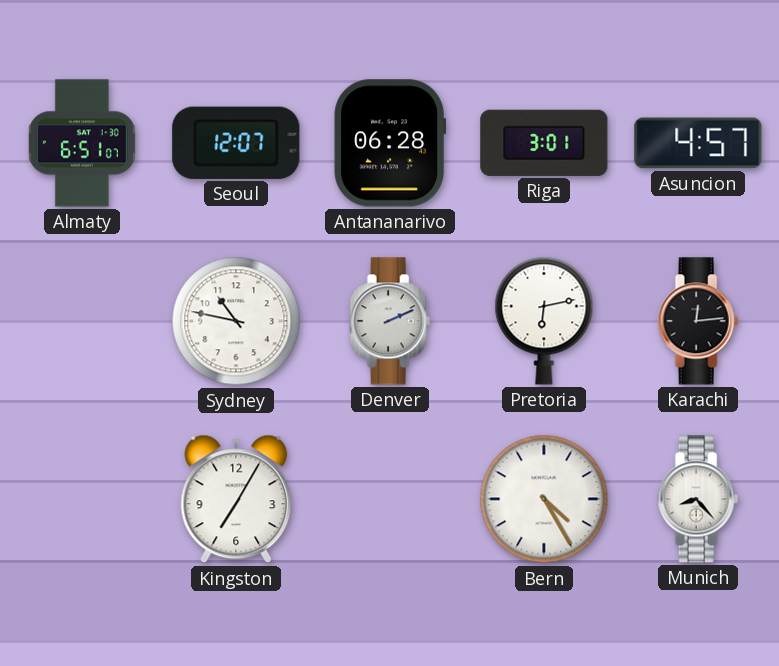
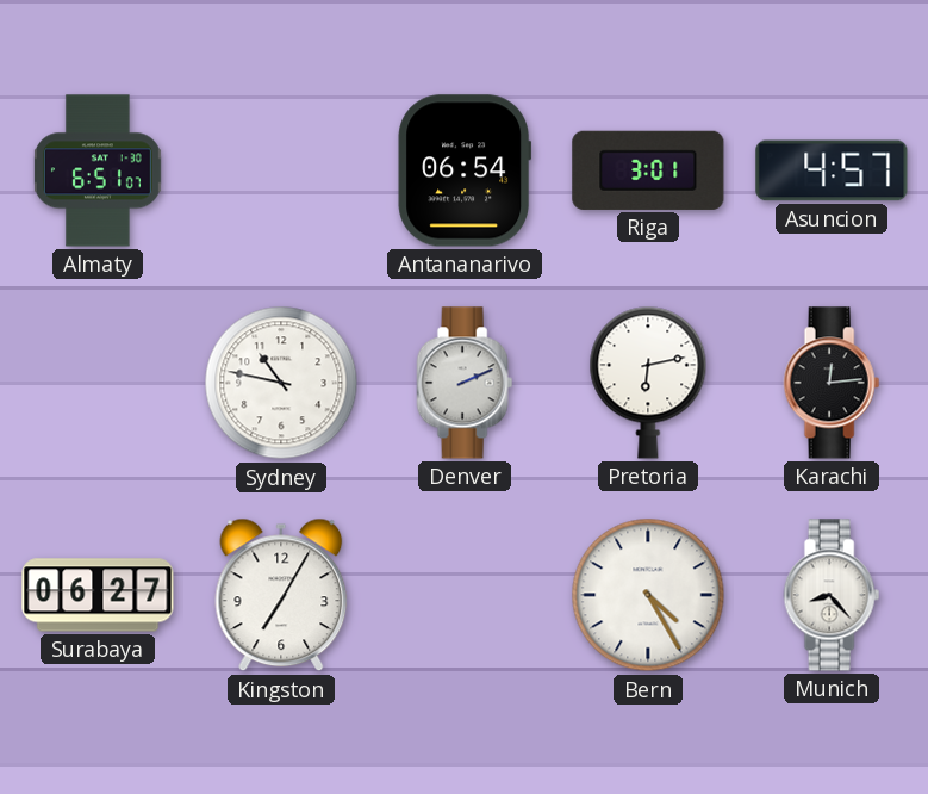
Seoul: 12:07 -> none (236, 143)
Antananarivo: 06:28 -> 06:54 (465, 170)
Surabaya: none -> 06:27 (98, 595)
